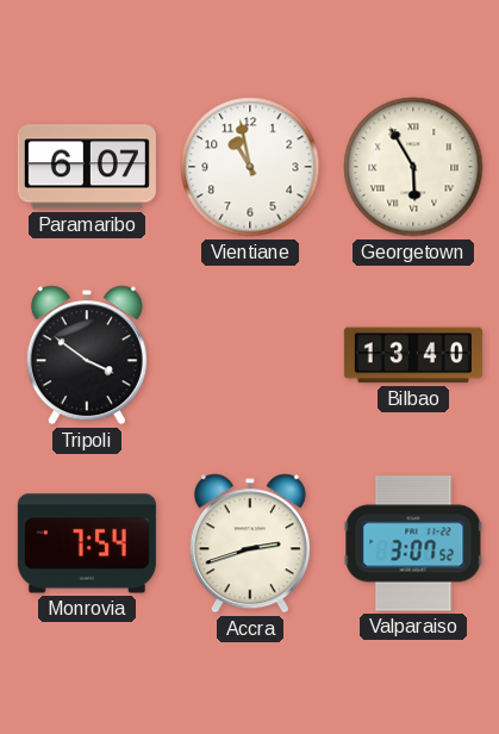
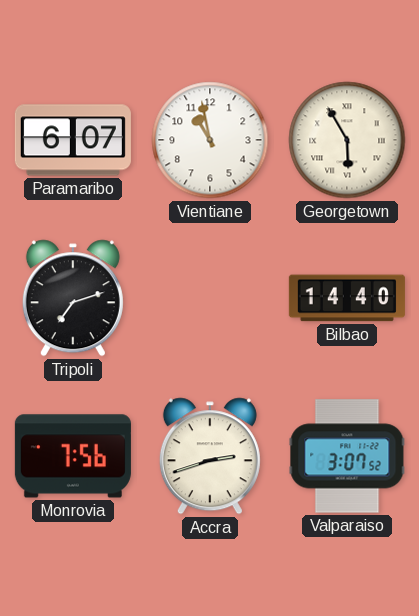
Tripoli: 3:51 -> 7:12 (73, 298)
Bilbao: 13:40 -> 14:40 (347, 298)
Monrovia: 7:54 -> 7:56 (73, 456)
